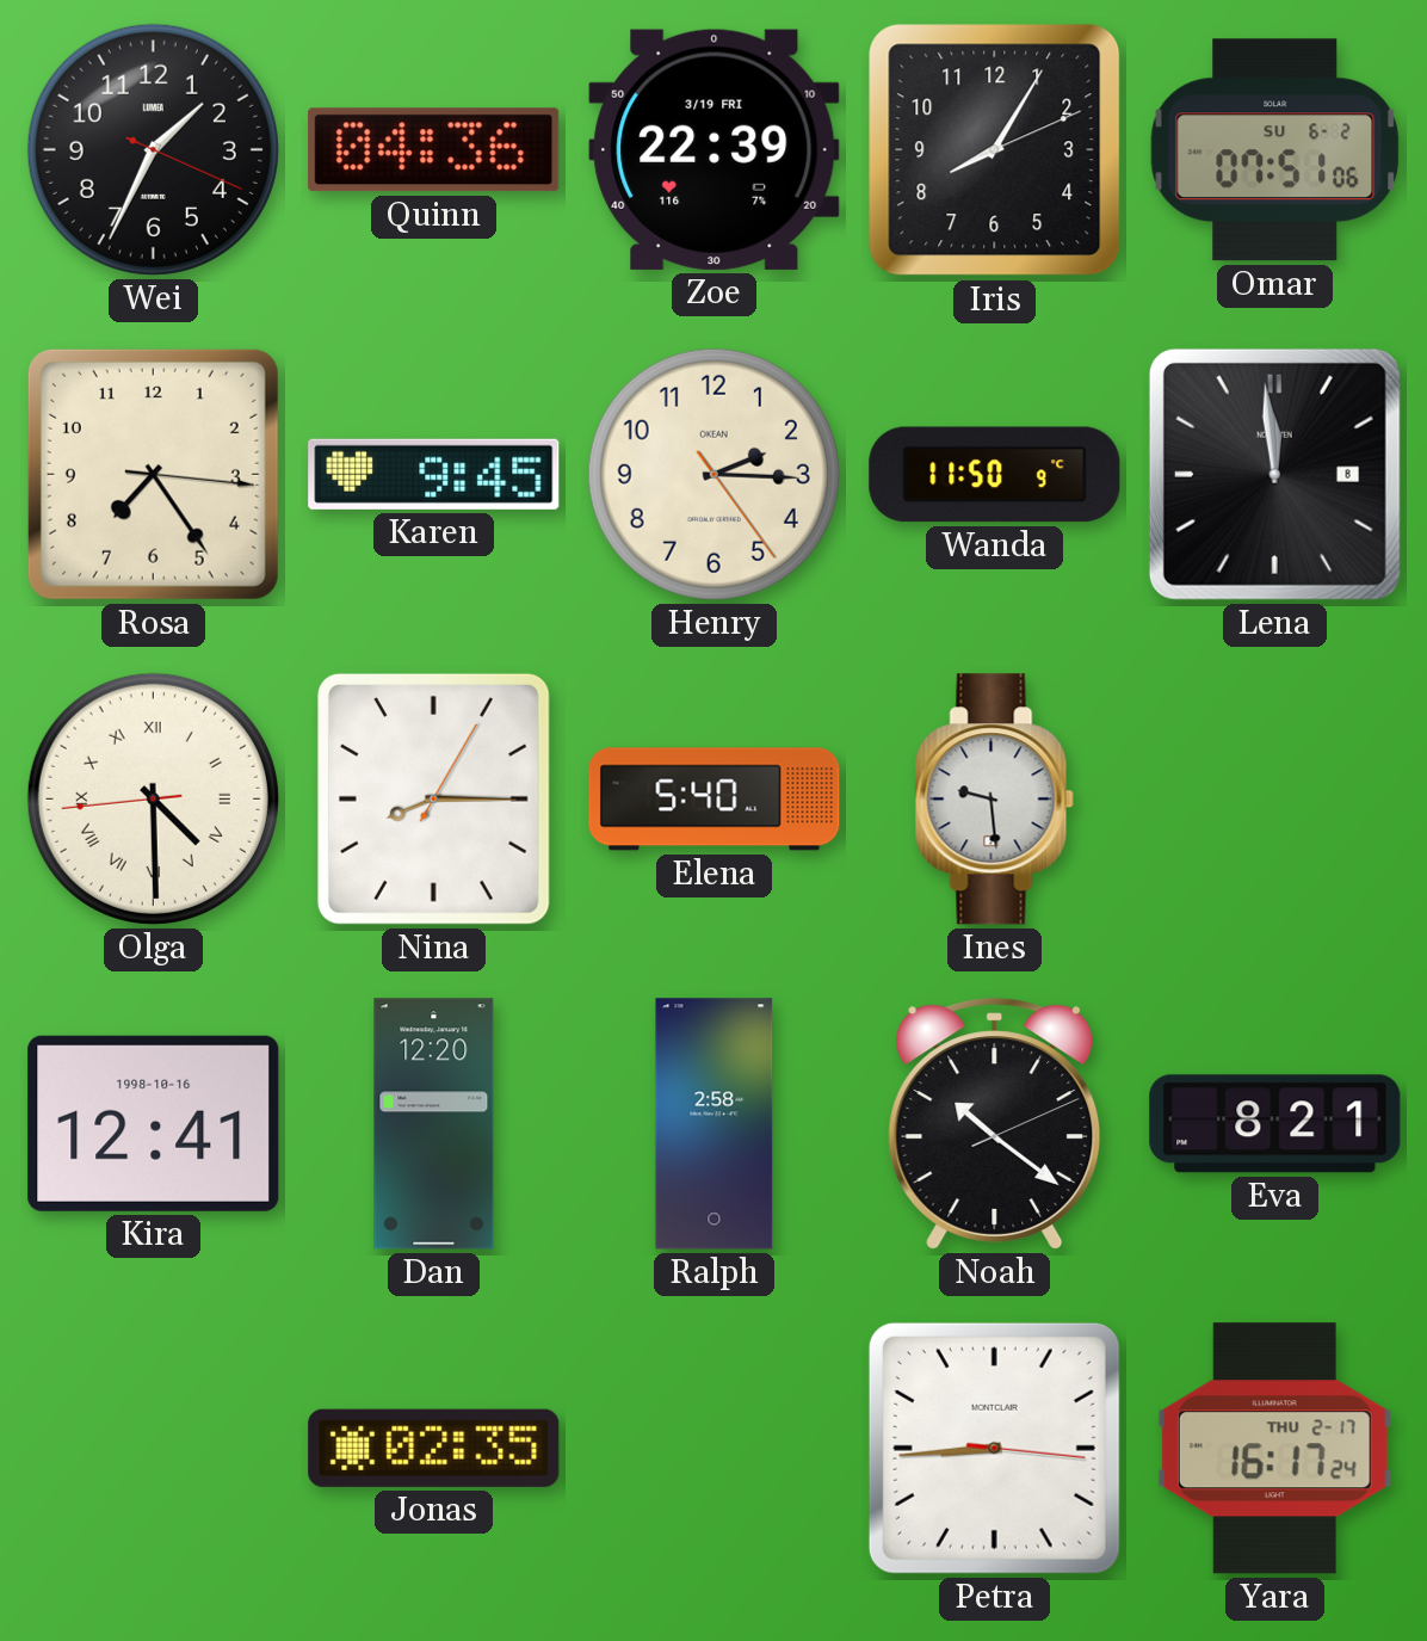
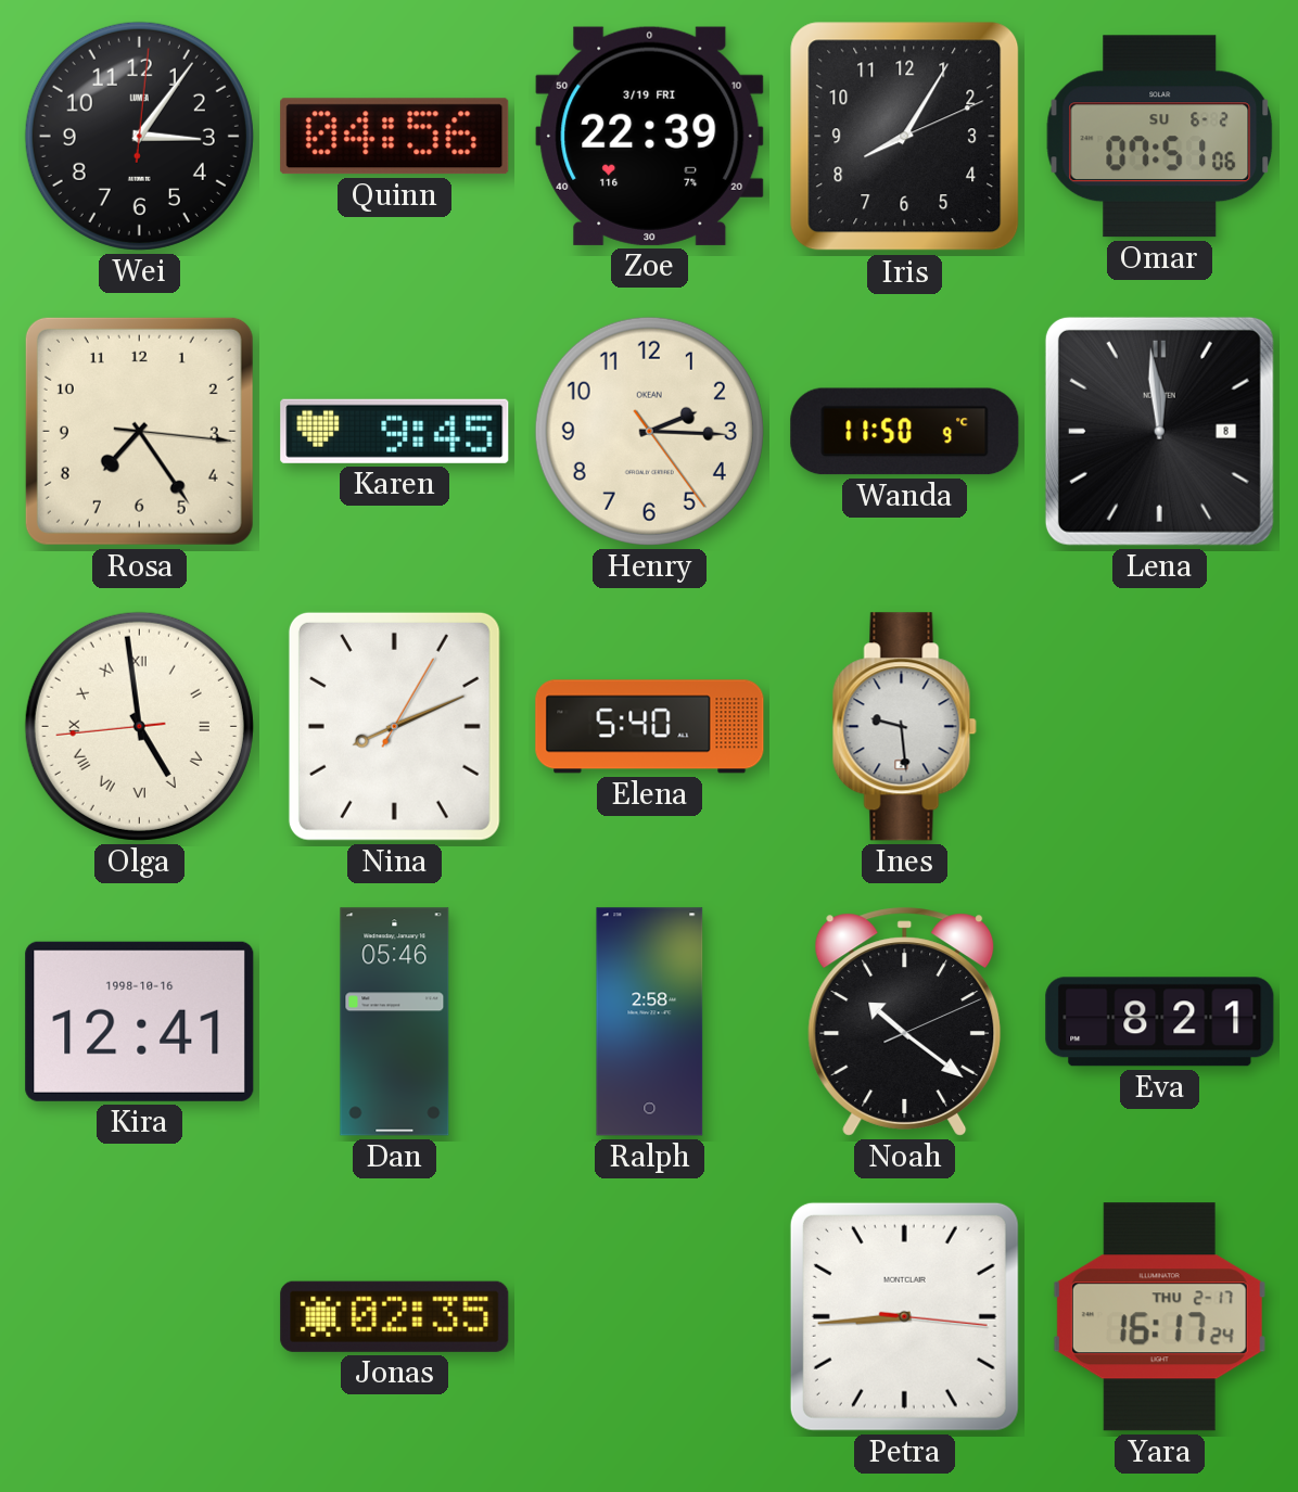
Wei: 1:34 -> 3:06 (139, 136)
Quinn: 04:36 -> 04:56 (395, 137)
Olga: 4:29 -> 4:58 (139, 726)
Nina: 8:15 -> 8:11 (394, 726)
Dan: 12:20 -> 05:46 (395, 1022)
